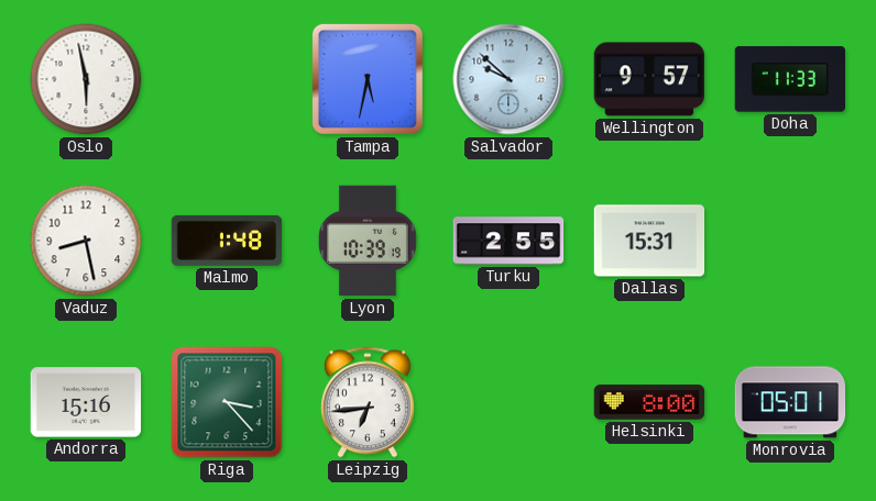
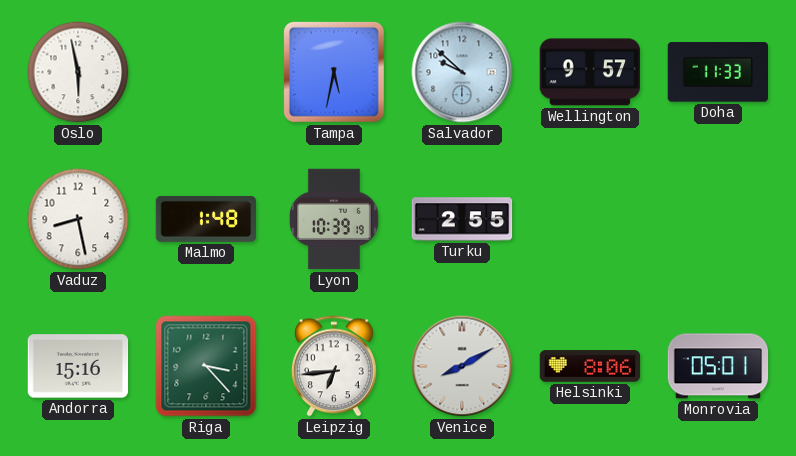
Dallas: 15:31 -> none (649, 241)
Venice: none -> 8:10 (462, 366)
Helsinki: 8:00 -> 8:06 (590, 366)
